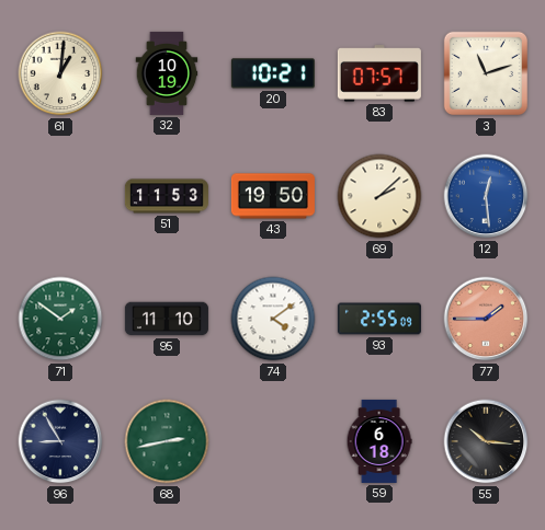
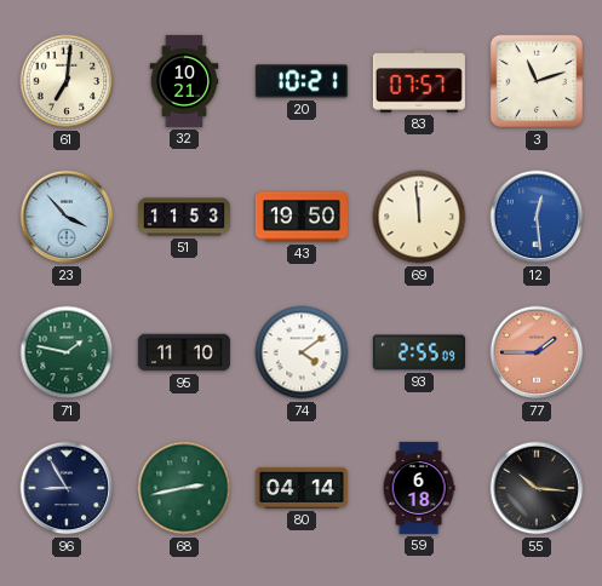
61: 1:01 -> 7:01 (67, 81)
32: 10:19 -> 10:21 (184, 81)
23: none -> 3:53 (67, 217)
69: 2:08 -> 11:59 (419, 217)
71: 1:51 -> 1:47 (67, 352)
80: none -> 04:14 (302, 488)
